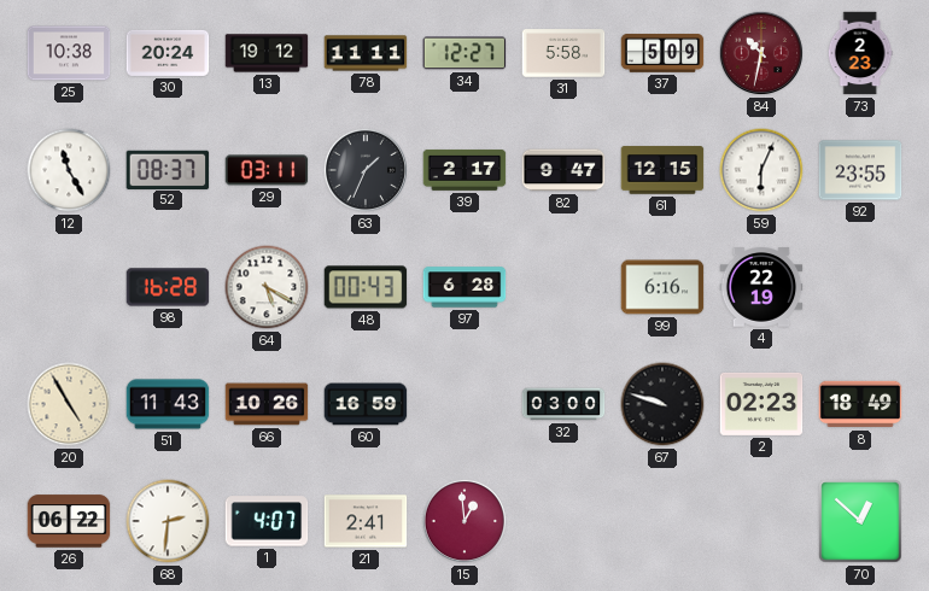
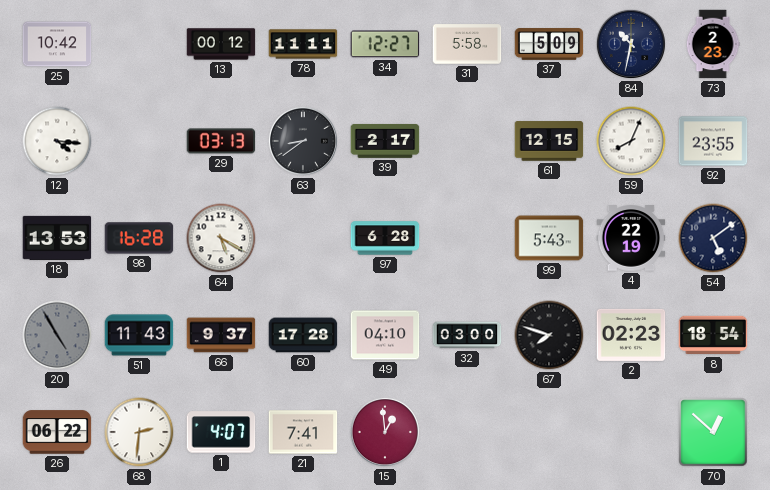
25: 10:38 -> 10:42 (57, 44)
30: 20:24 -> none (168, 53)
13: 19:12 -> 00:12 (221, 44)
84 dial: burgundy -> navy (631, 44)
12: 11:25 -> 4:16 (57, 141)
52: 08:37 -> none (168, 169)
29: 03:11 -> 03:13 (221, 141)
63: 1:34 -> 8:39 (303, 141)
82: 9:47 -> none (563, 170)
59: 6:04 -> 8:04 (631, 141)
18: none -> 13:53 (57, 238)
48: 00:43 -> none (366, 287)
99: 6:16 -> 5:43 (549, 238)
54: none -> 5:09 (713, 238)
20 dial: cream -> grey (57, 335)
66: 10:26 -> 9:37 (221, 335)
60: 16:59 -> 17:28 (303, 335)
49: none -> 04:10 (385, 335)
67: 9:48 -> 7:48 (549, 335)
8: 18:49 -> 18:54 (713, 335)
21: 2:41 -> 7:41 (303, 432)
